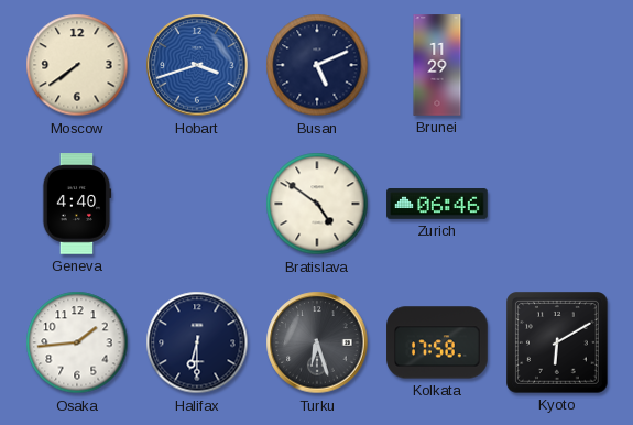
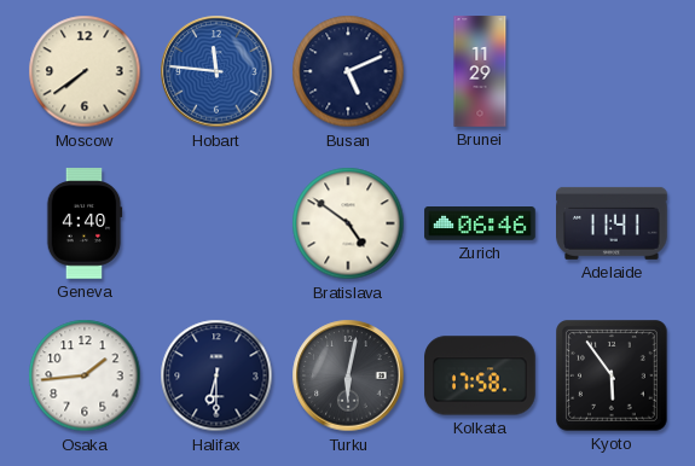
Hobart: 3:42 -> 11:46 (216, 71)
Adelaide: none -> 11:41 (612, 223)
Turku: 6:27 -> 6:02 (348, 375)
Kyoto: 6:10 -> 5:54 (613, 377)
